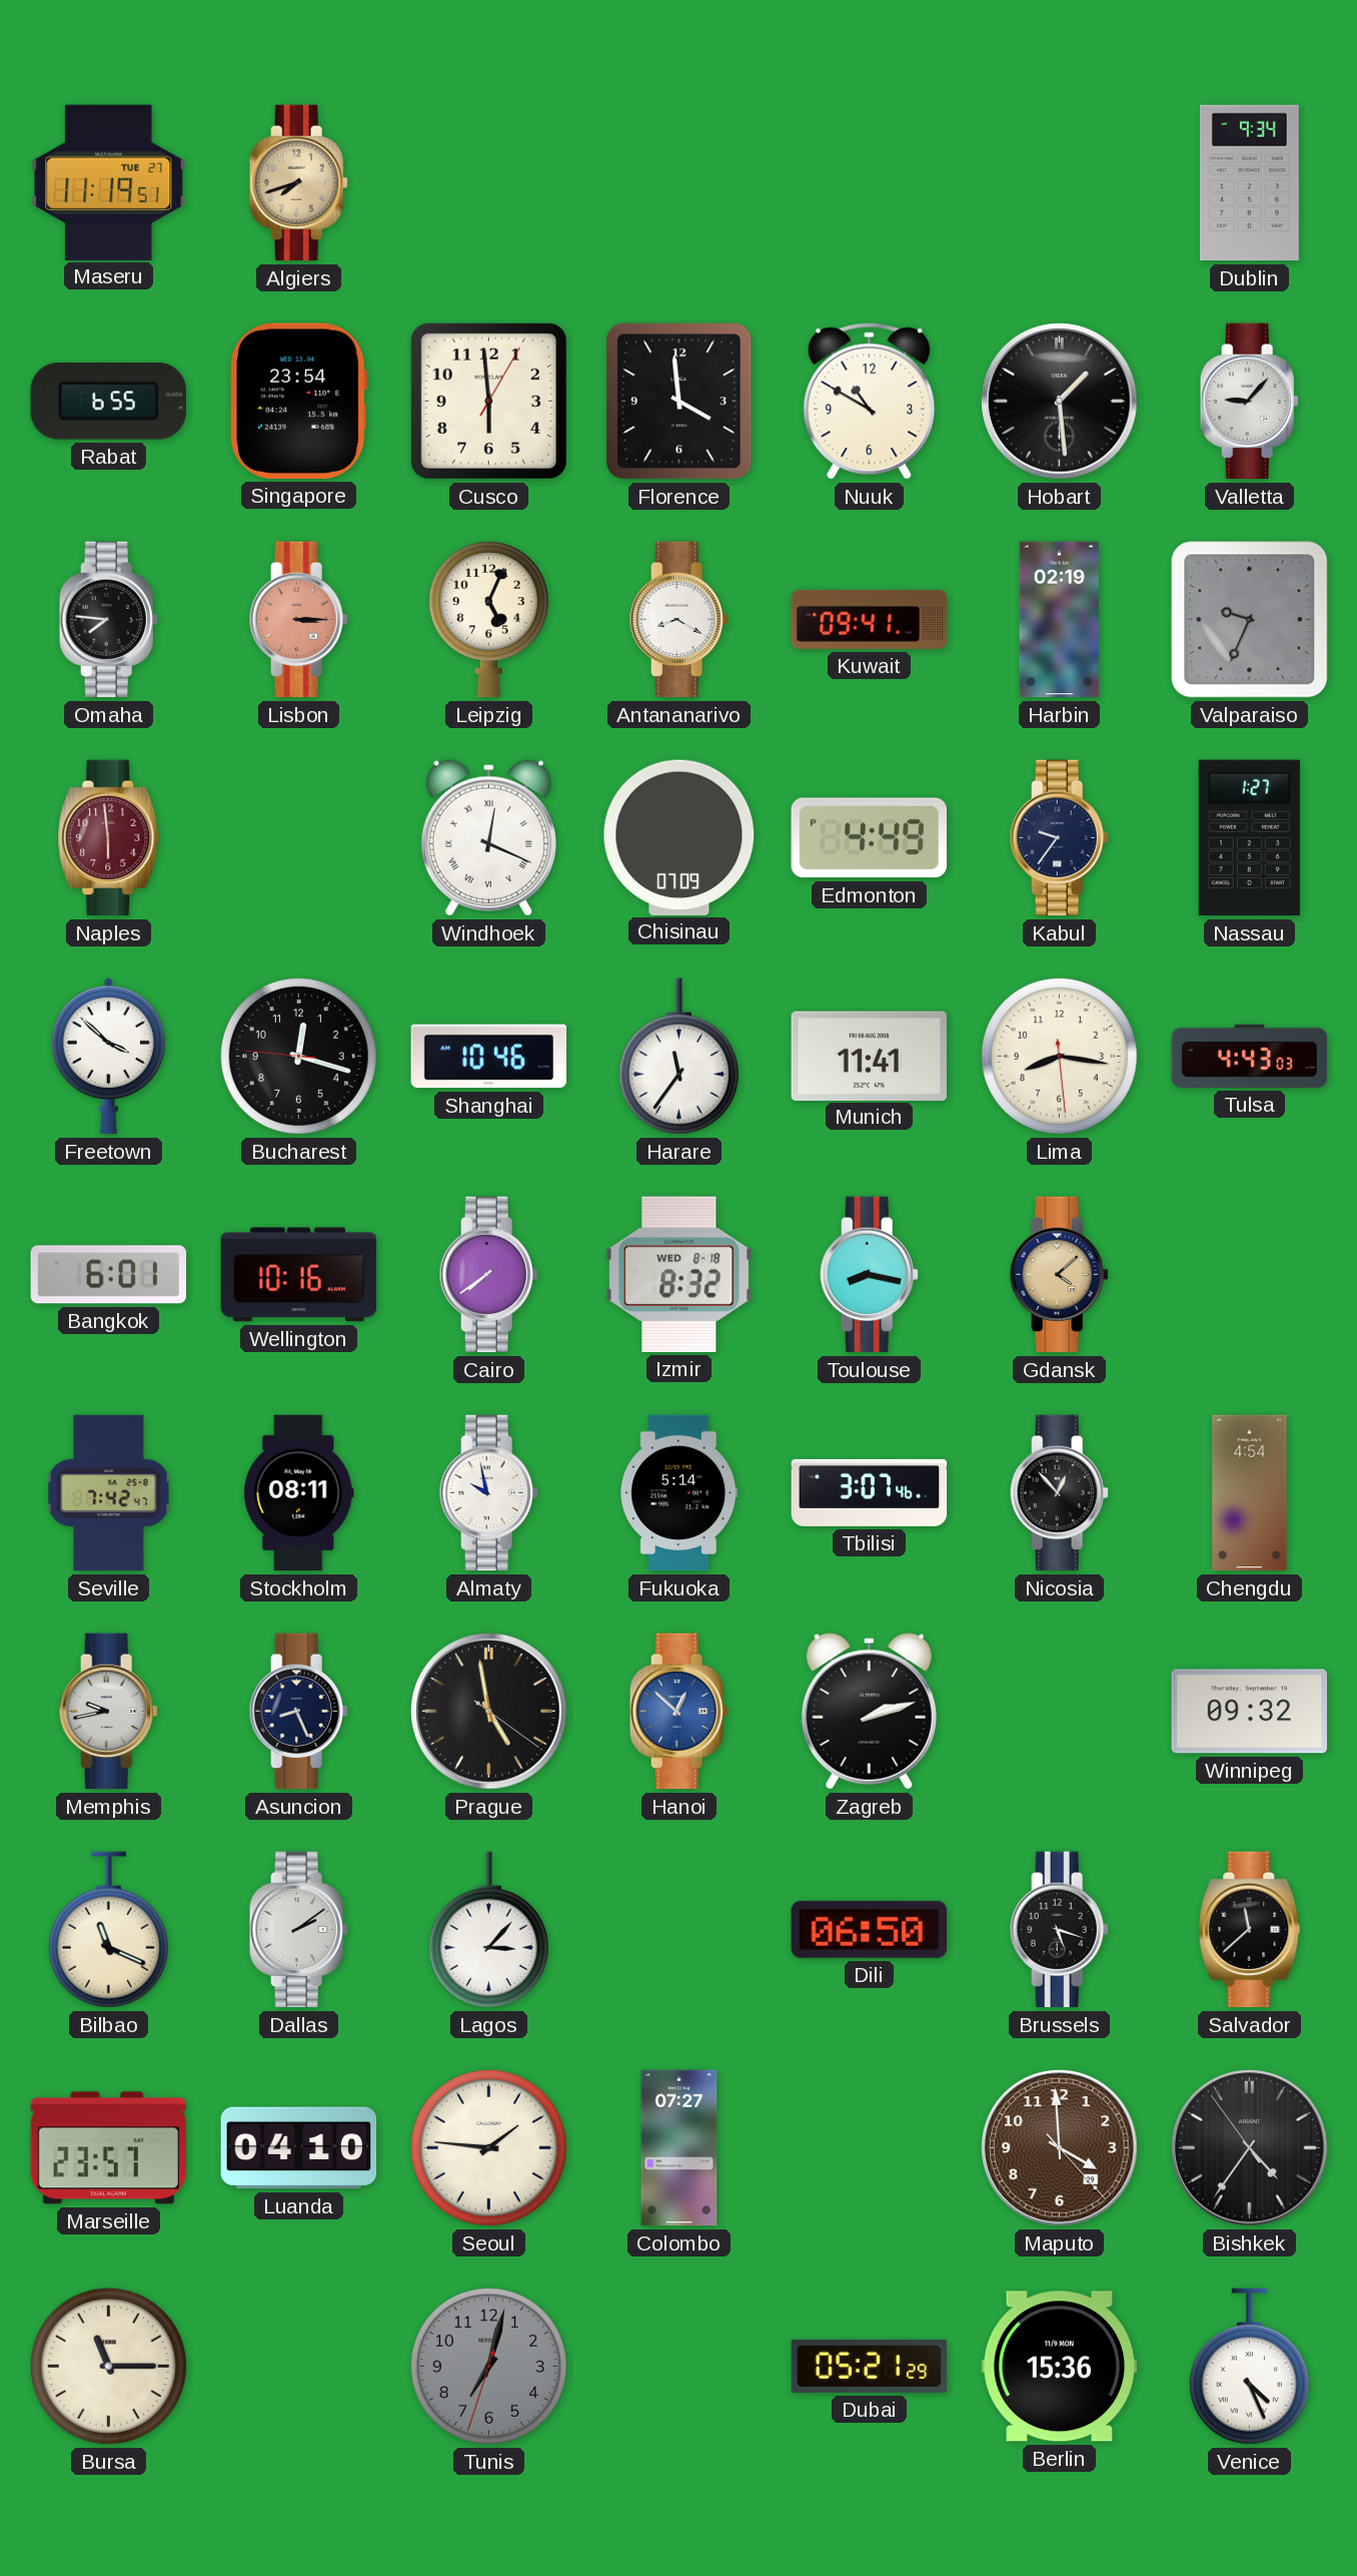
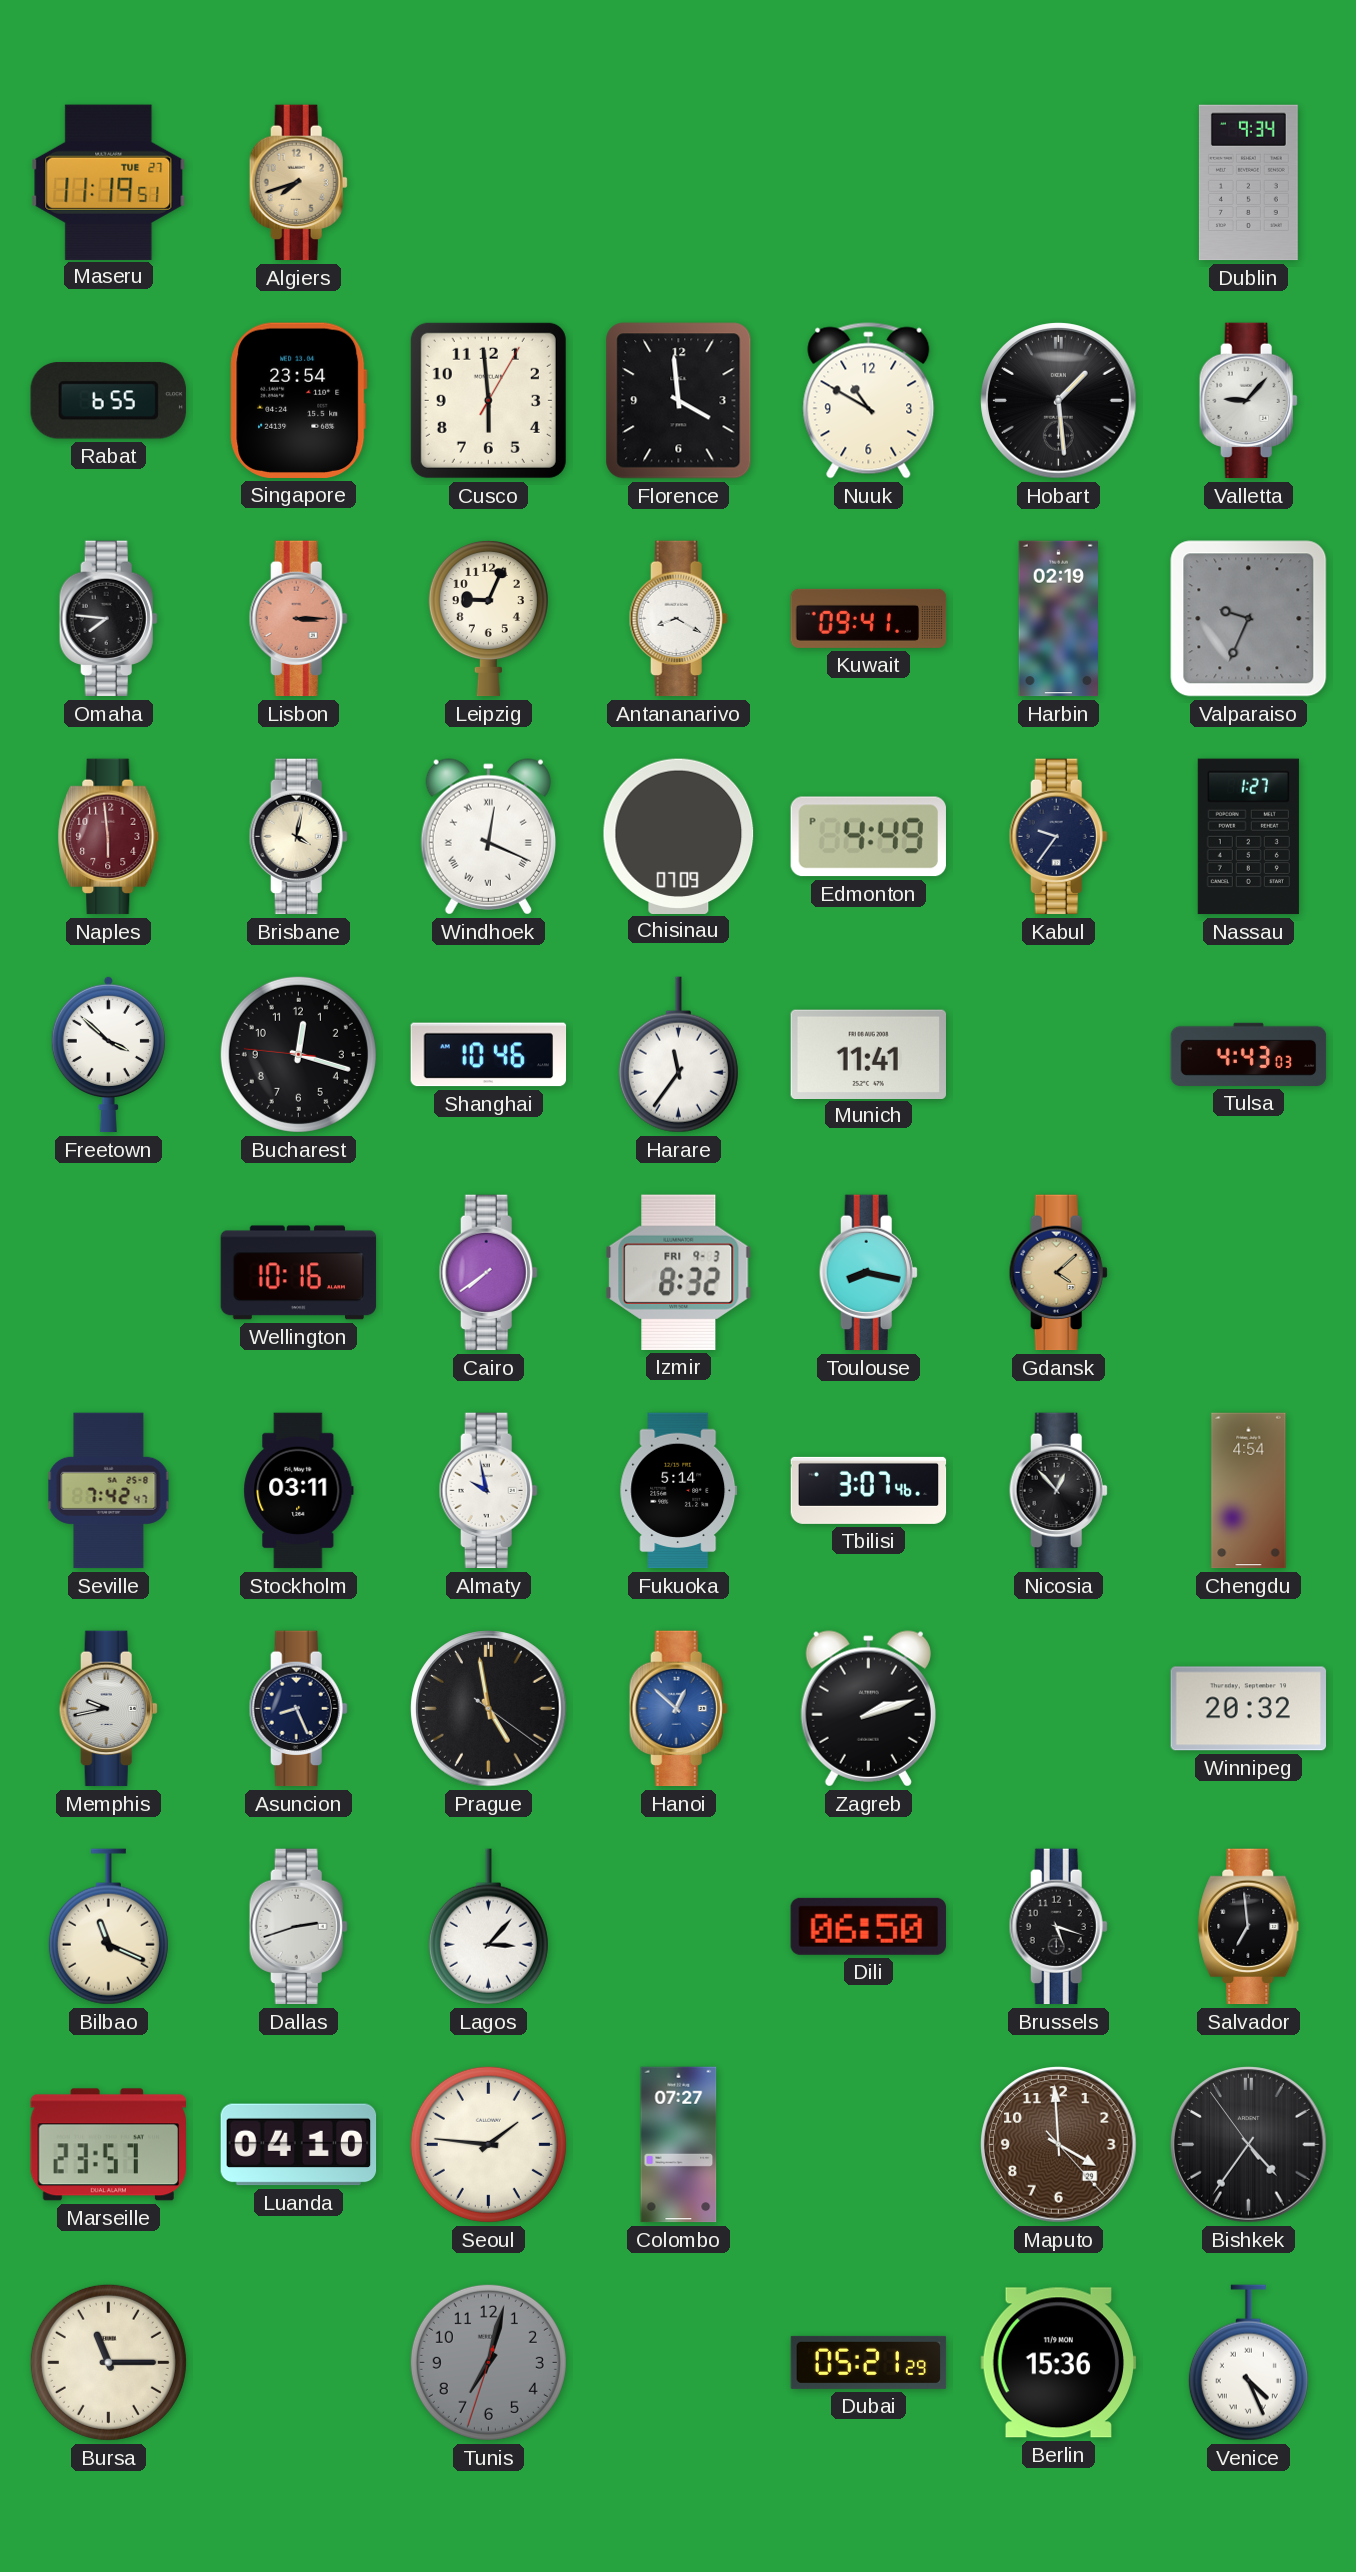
Leipzig: 5:04 -> 9:04 (488, 618)
Brisbane: none -> 4:02 (298, 837)
Lima: 8:16 -> none (1059, 1056)
Bangkok: 6:01 -> none (109, 1275)
Izmir date: WED 8-18 -> FRI 9-3 (679, 1272)
Stockholm: 08:11 -> 03:11 (299, 1491)
Winnipeg: 09:32 -> 20:32 (1249, 1709)
Dallas: 2:09 -> 2:42 (298, 1927)
Salvador: 11:38 -> 6:59 (1249, 1927)
